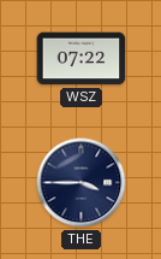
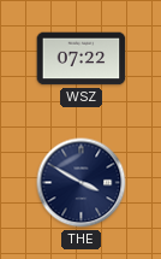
THE: 3:45 -> 3:50 (82, 183)
